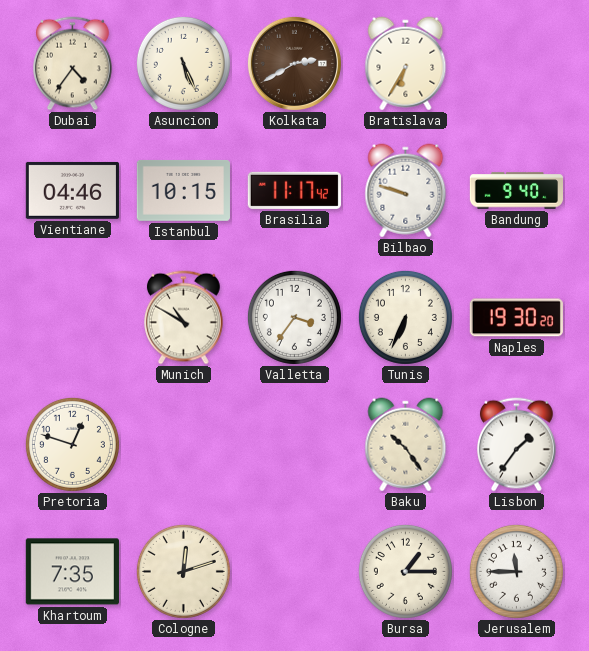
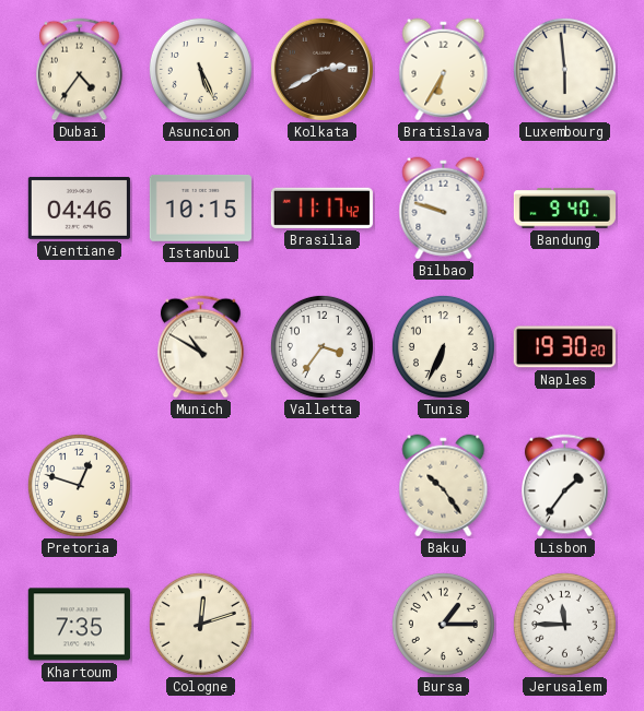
Luxembourg: none -> 5:59 (564, 69)
